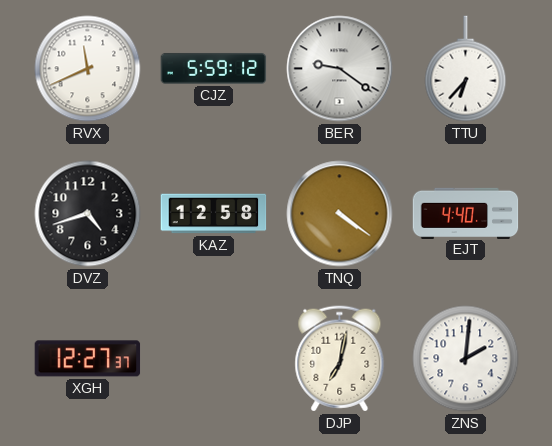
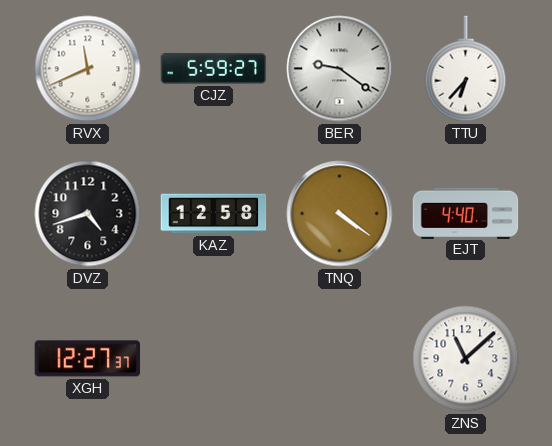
CJZ: 5:59:12 -> 5:59:27 (214, 68)
DJP: 7:02 -> none (340, 359)
ZNS: 2:01 -> 11:08 (466, 359)
